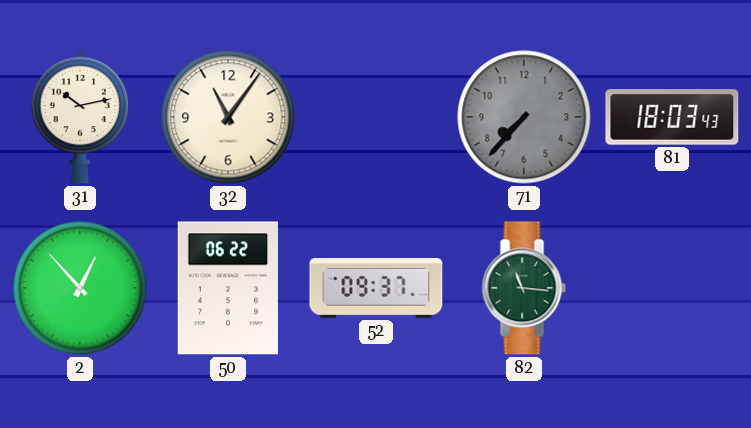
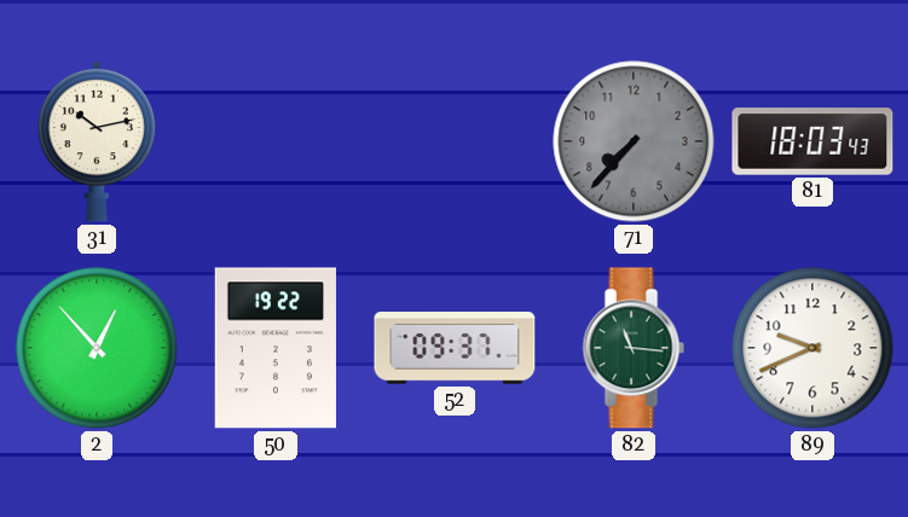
32: 11:06 -> none (228, 117)
50: 06:22 -> 19:22 (276, 348)
89: none -> 9:41 (812, 348)
